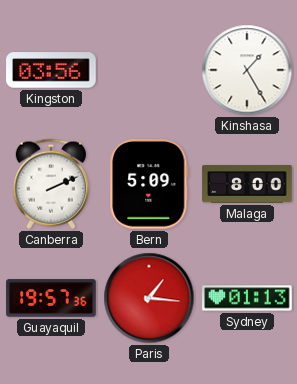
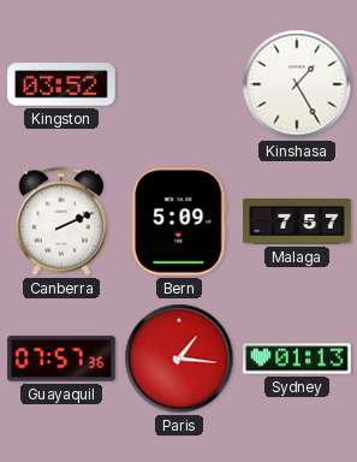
Kingston: 03:56 -> 03:52 (61, 84)
Malaga: 8:00 -> 7:57 (297, 221)
Guayaquil: 19:57 -> 07:57 (61, 359)
